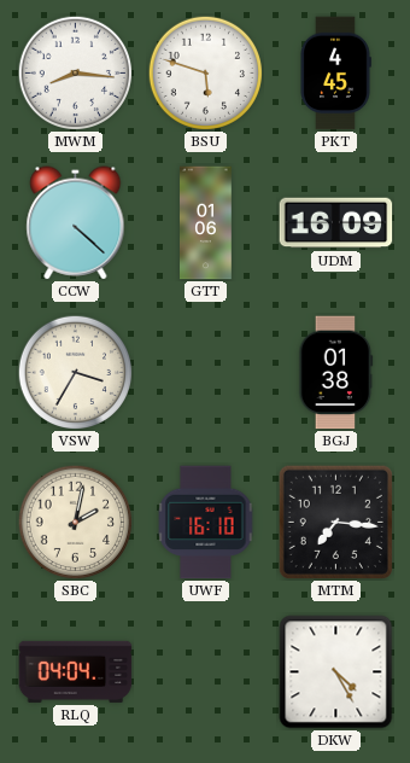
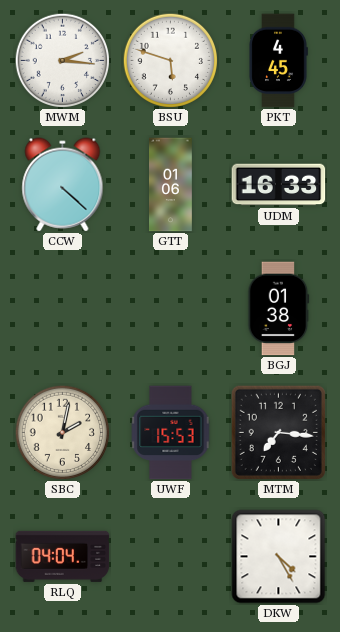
MWM: 8:16 -> 2:16 (62, 60)
UDM: 16:09 -> 16:33 (279, 185)
VSW: 3:35 -> none (75, 372)
UWF: 16:10 -> 15:53 (171, 433)
